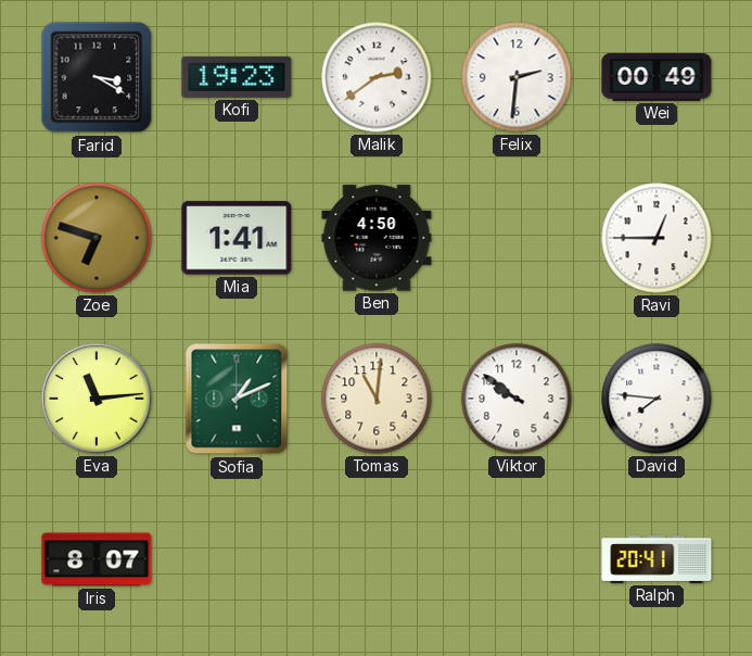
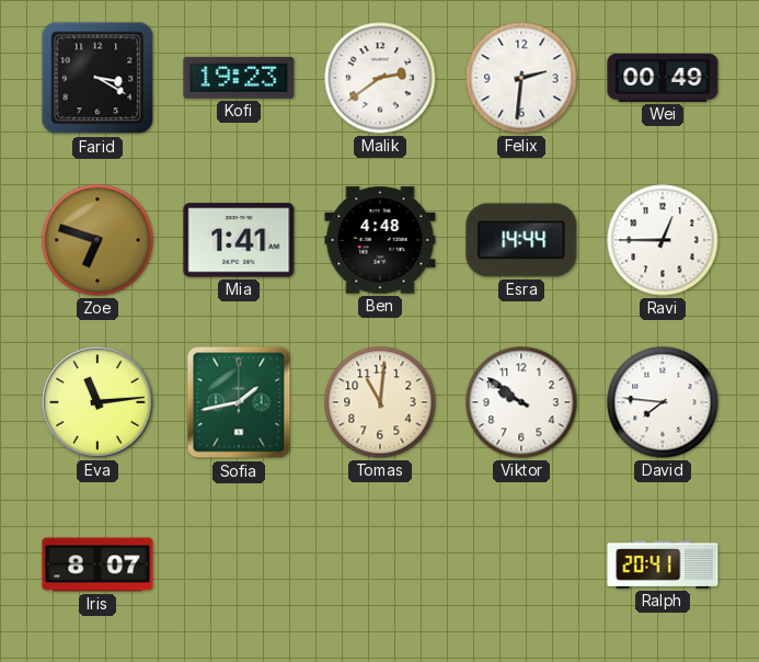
Ben: 4:50 -> 4:48 (380, 240)
Esra: none -> 14:44 (521, 240)
Sofia: 1:11 -> 1:43 (239, 402)
